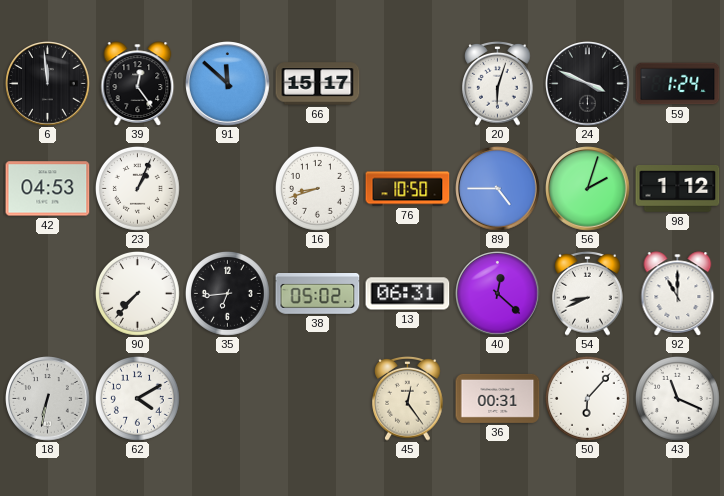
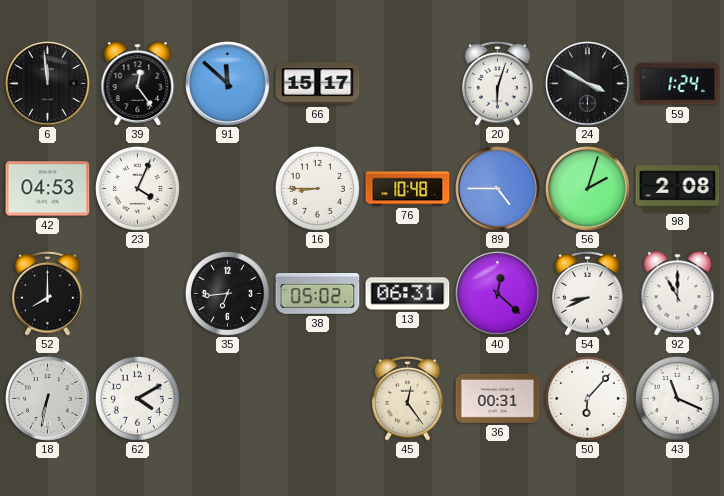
24: 3:49 -> 3:50 (588, 84)
23: 1:04 -> 4:04 (137, 188)
16: 8:42 -> 8:45 (317, 188)
76: 10:50 -> 10:48 (408, 189)
98: 1:12 -> 2:08 (678, 189)
52: none -> 8:00 (48, 293)
90: 7:37 -> none (137, 293)
